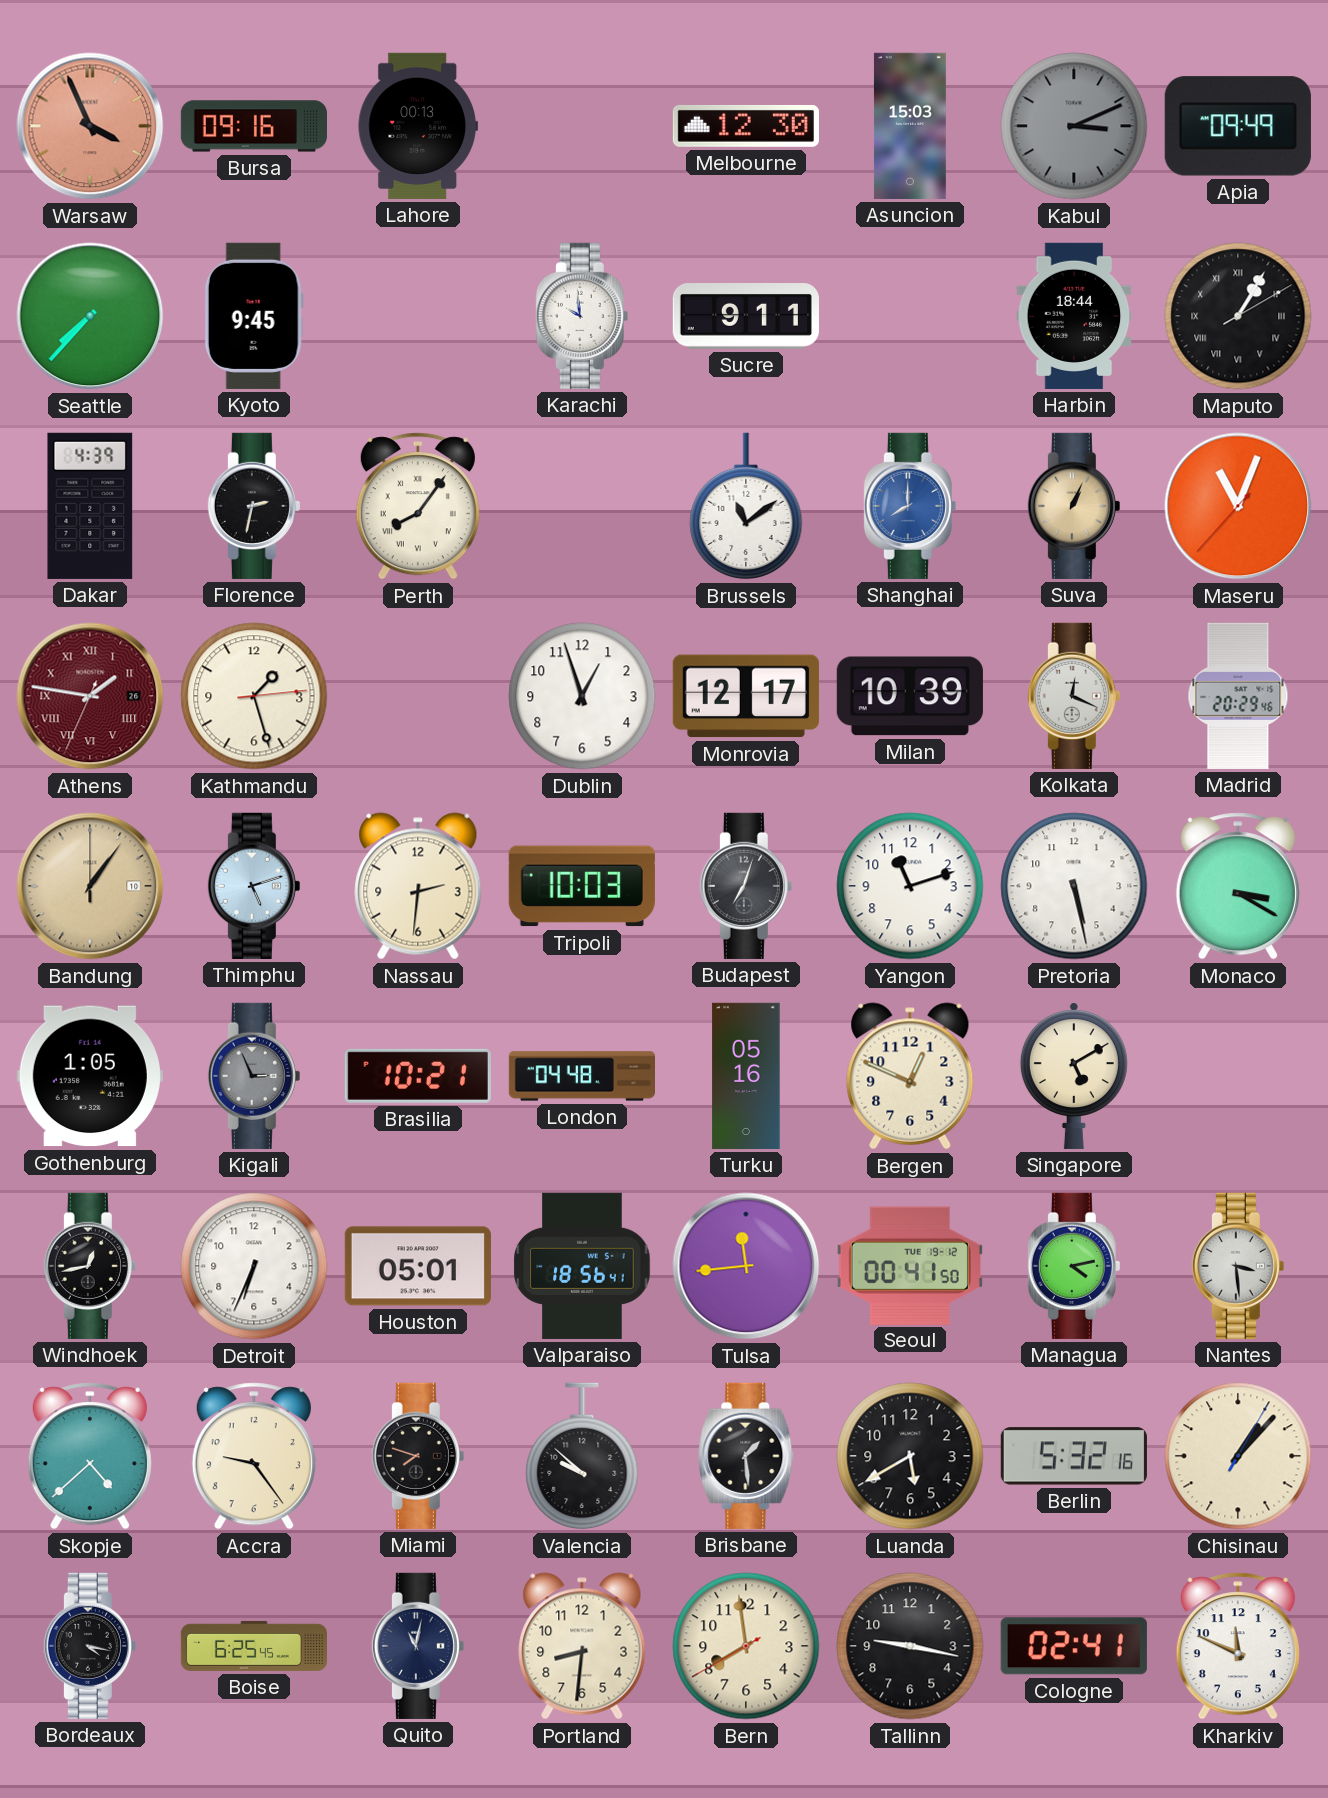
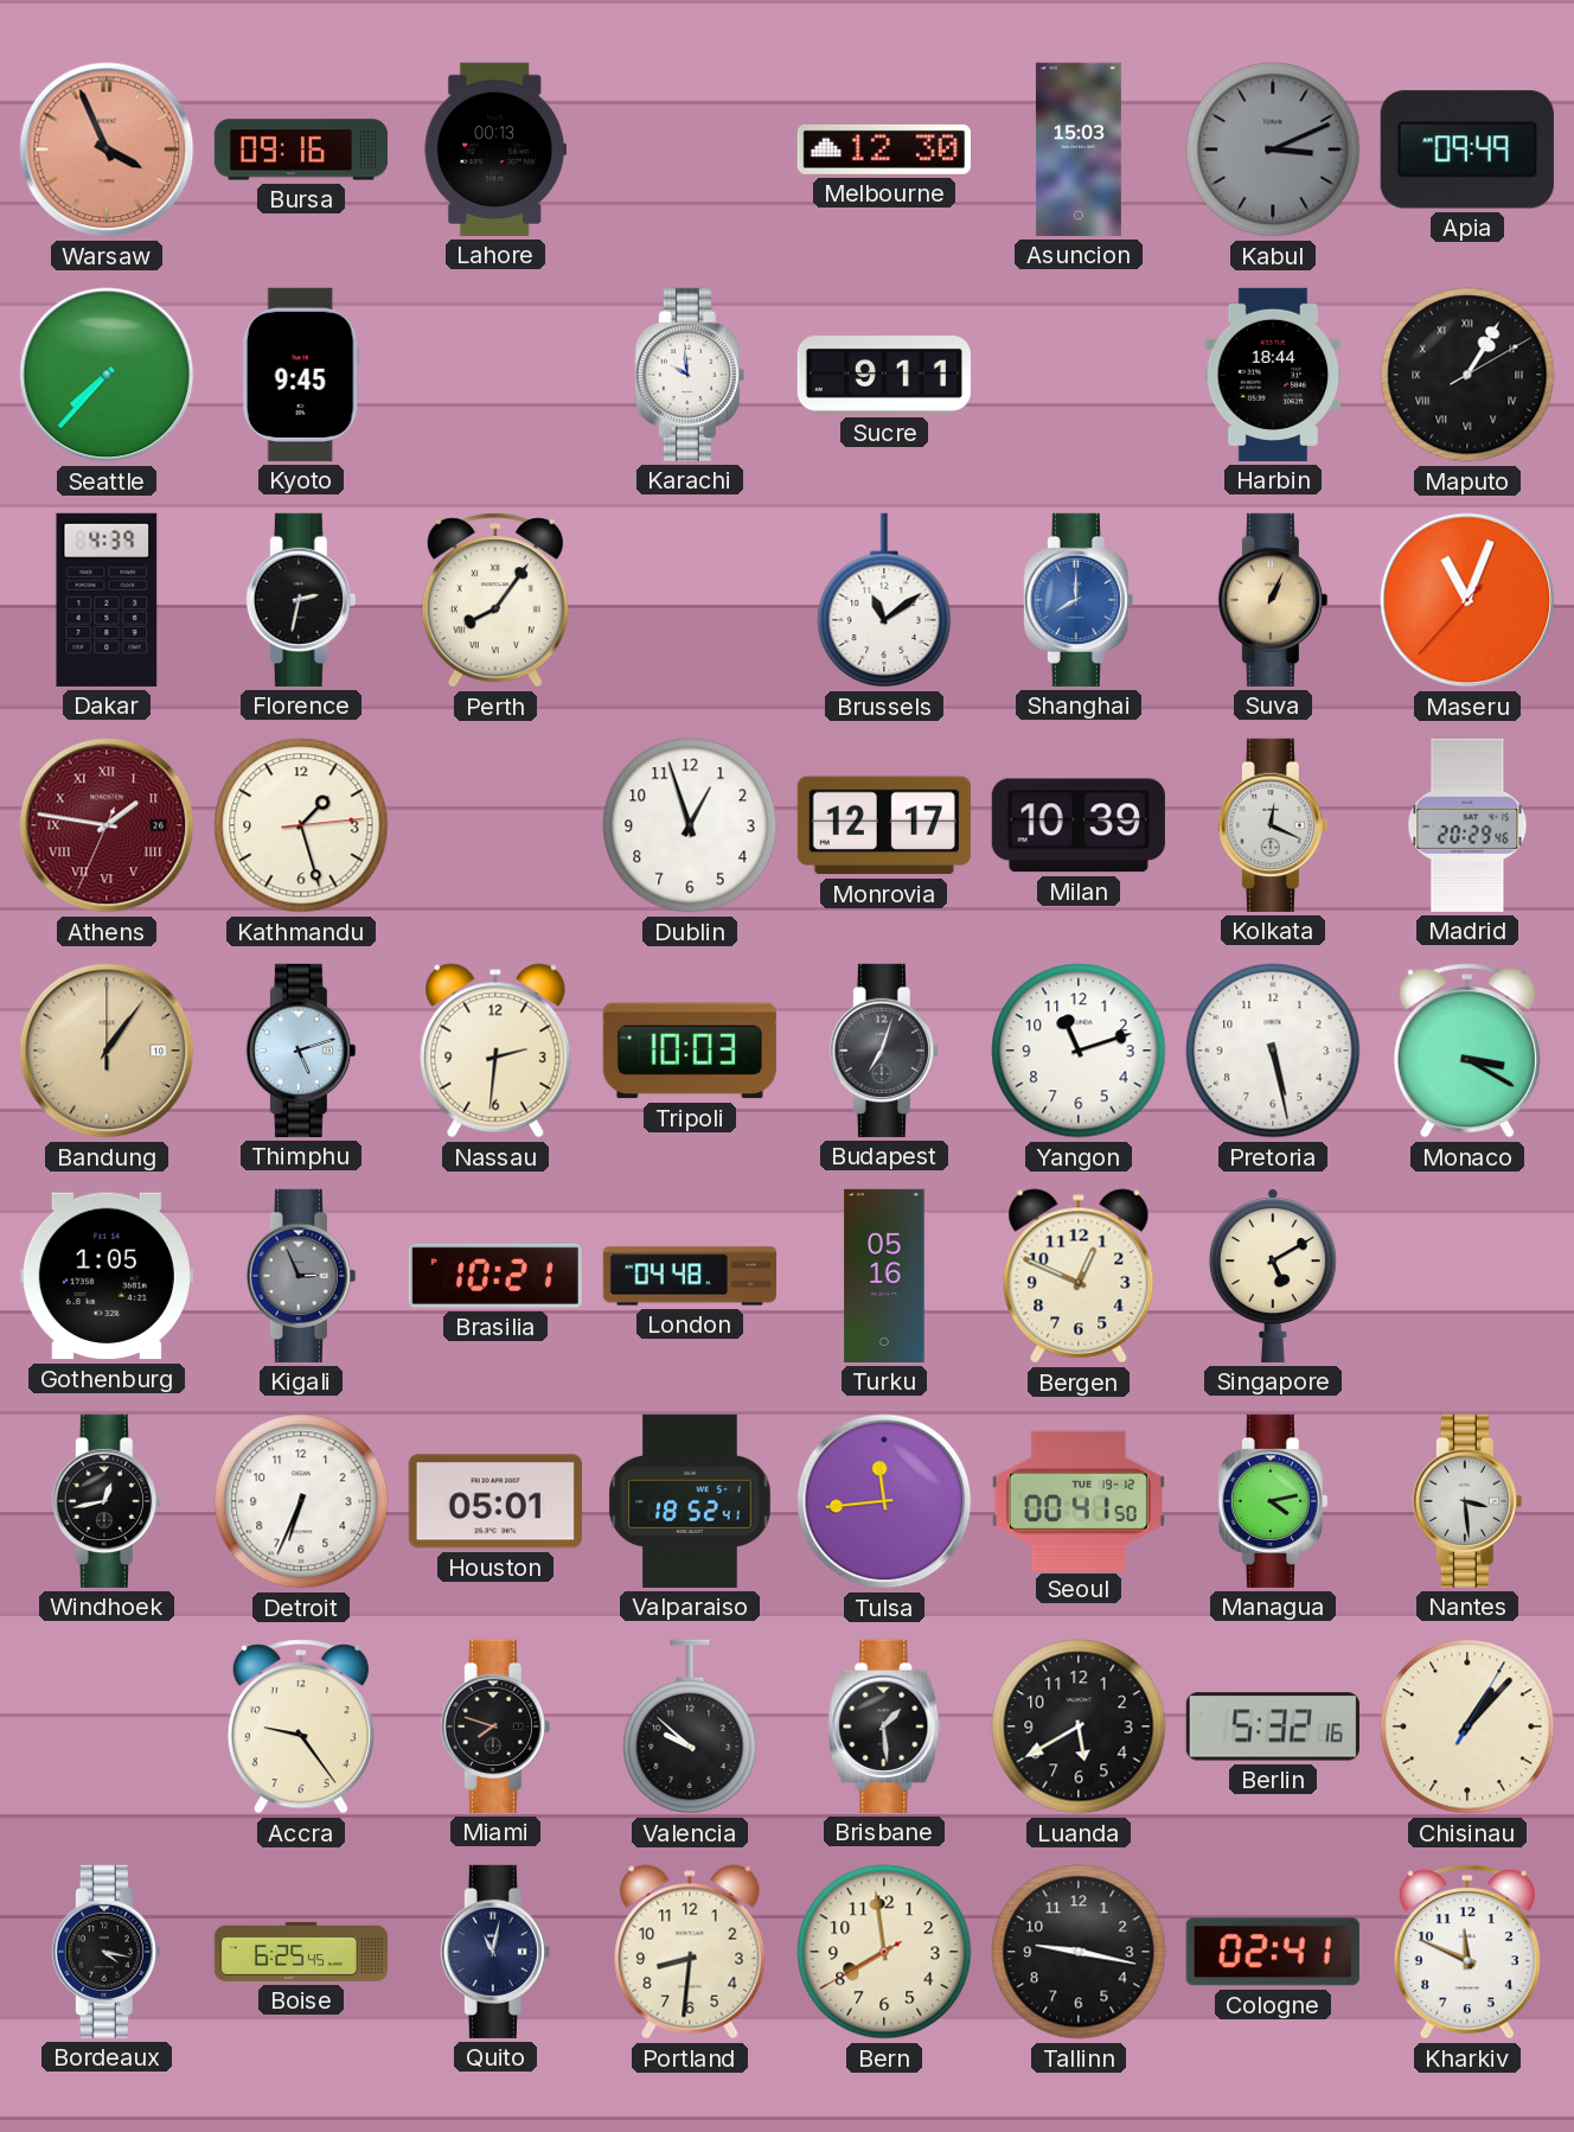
Valparaiso: 18:56 -> 18:52 (690, 1501)
Skopje: 4:38 -> none (90, 1456)
